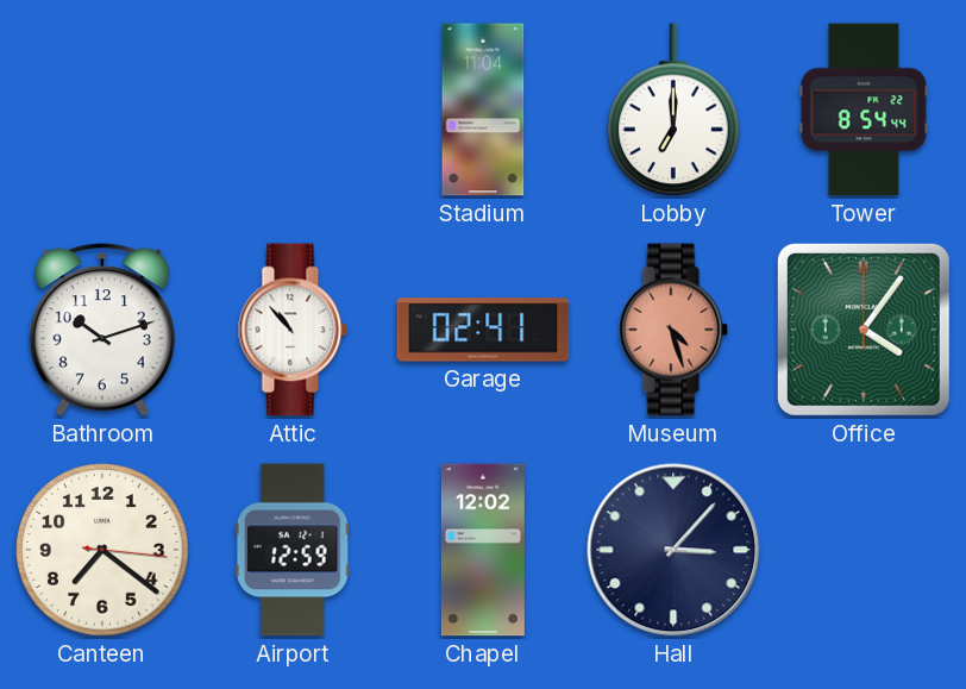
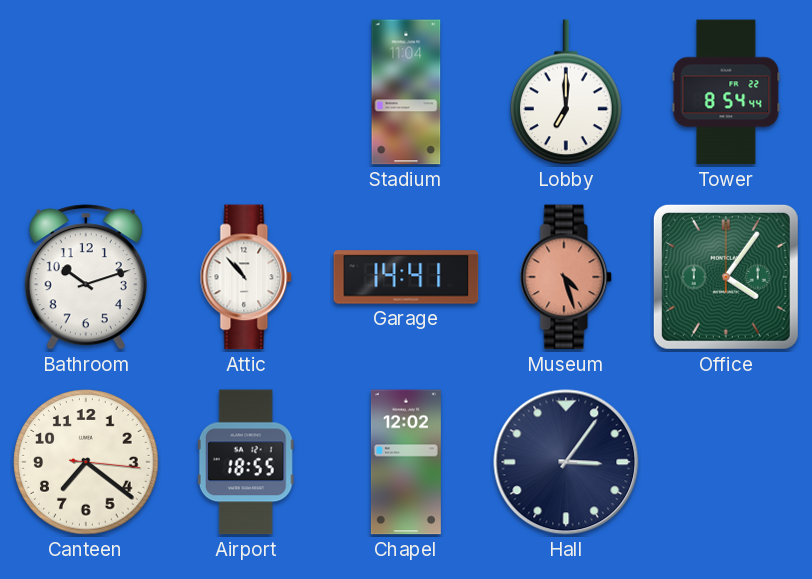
Garage: 02:41 -> 14:41 (406, 277)
Airport: 12:59 -> 18:55 (246, 462)
Hall: 3:07 -> 3:06 (566, 462)
